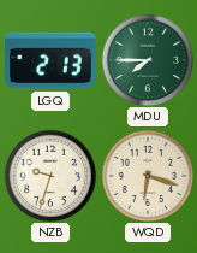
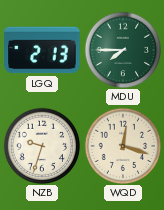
WQD: 6:18 -> 12:18 (123, 146)
